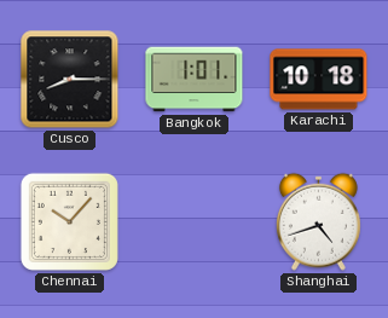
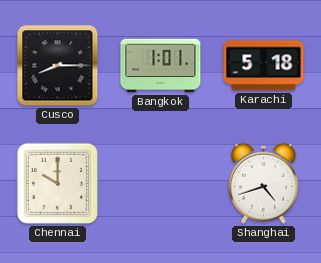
Karachi: 10:18 -> 5:18 (264, 66)
Chennai: 10:07 -> 10:00 (57, 183)
